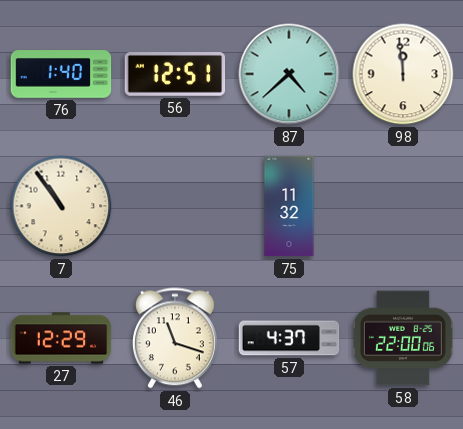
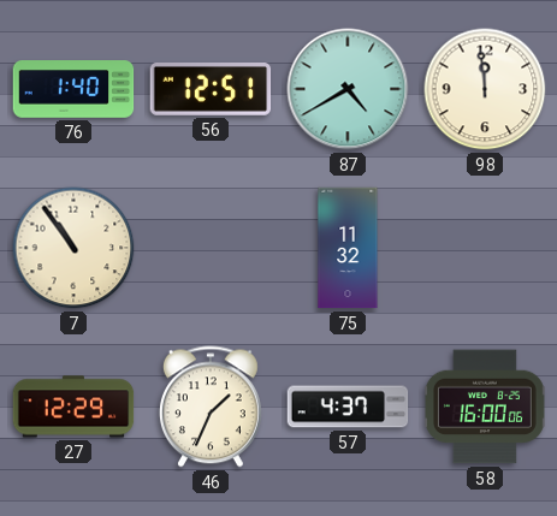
87: 4:38 -> 4:40 (348, 89)
46: 11:18 -> 1:34 (211, 407)
58: 22:00 -> 16:00 (485, 407)
